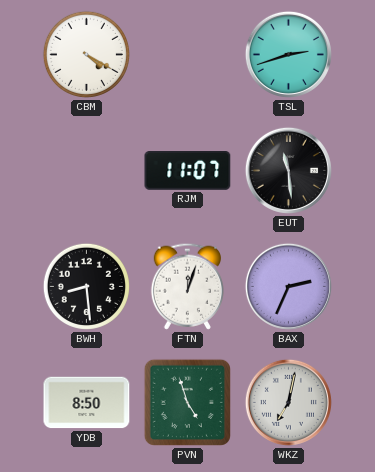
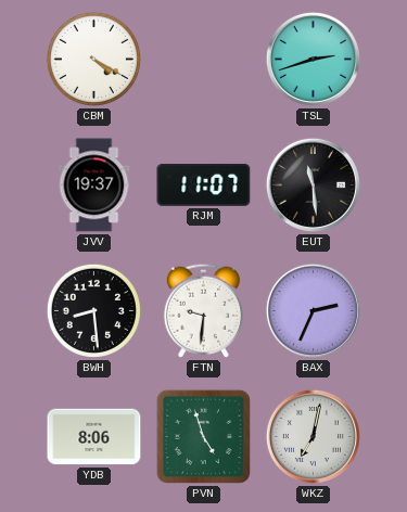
JVV: none -> 19:37 (94, 185)
FTN: 12:03 -> 9:31 (203, 310)
YDB: 8:50 -> 8:06 (94, 437)
